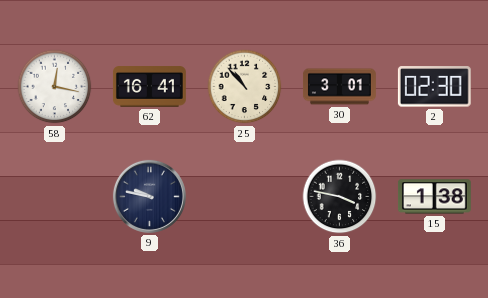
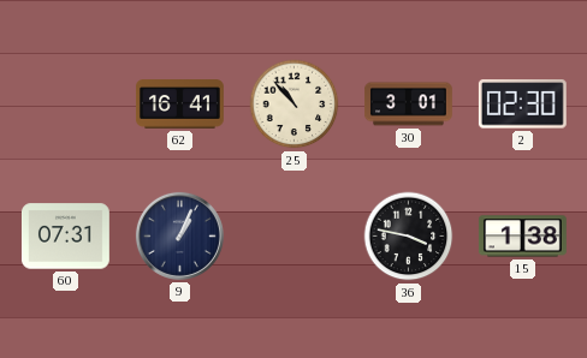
58: 12:17 -> none (55, 87)
60: none -> 07:31 (65, 237)
9: 9:47 -> 1:04 (179, 235)
